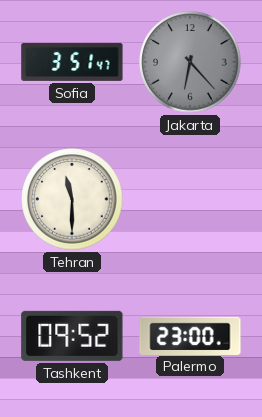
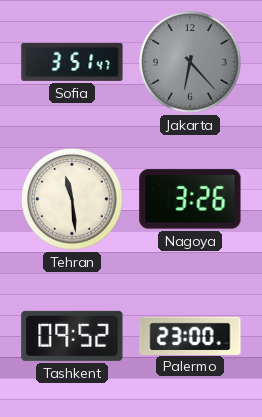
Tehran: 11:30 -> 11:29 (72, 199)
Nagoya: none -> 3:26 (190, 199)
